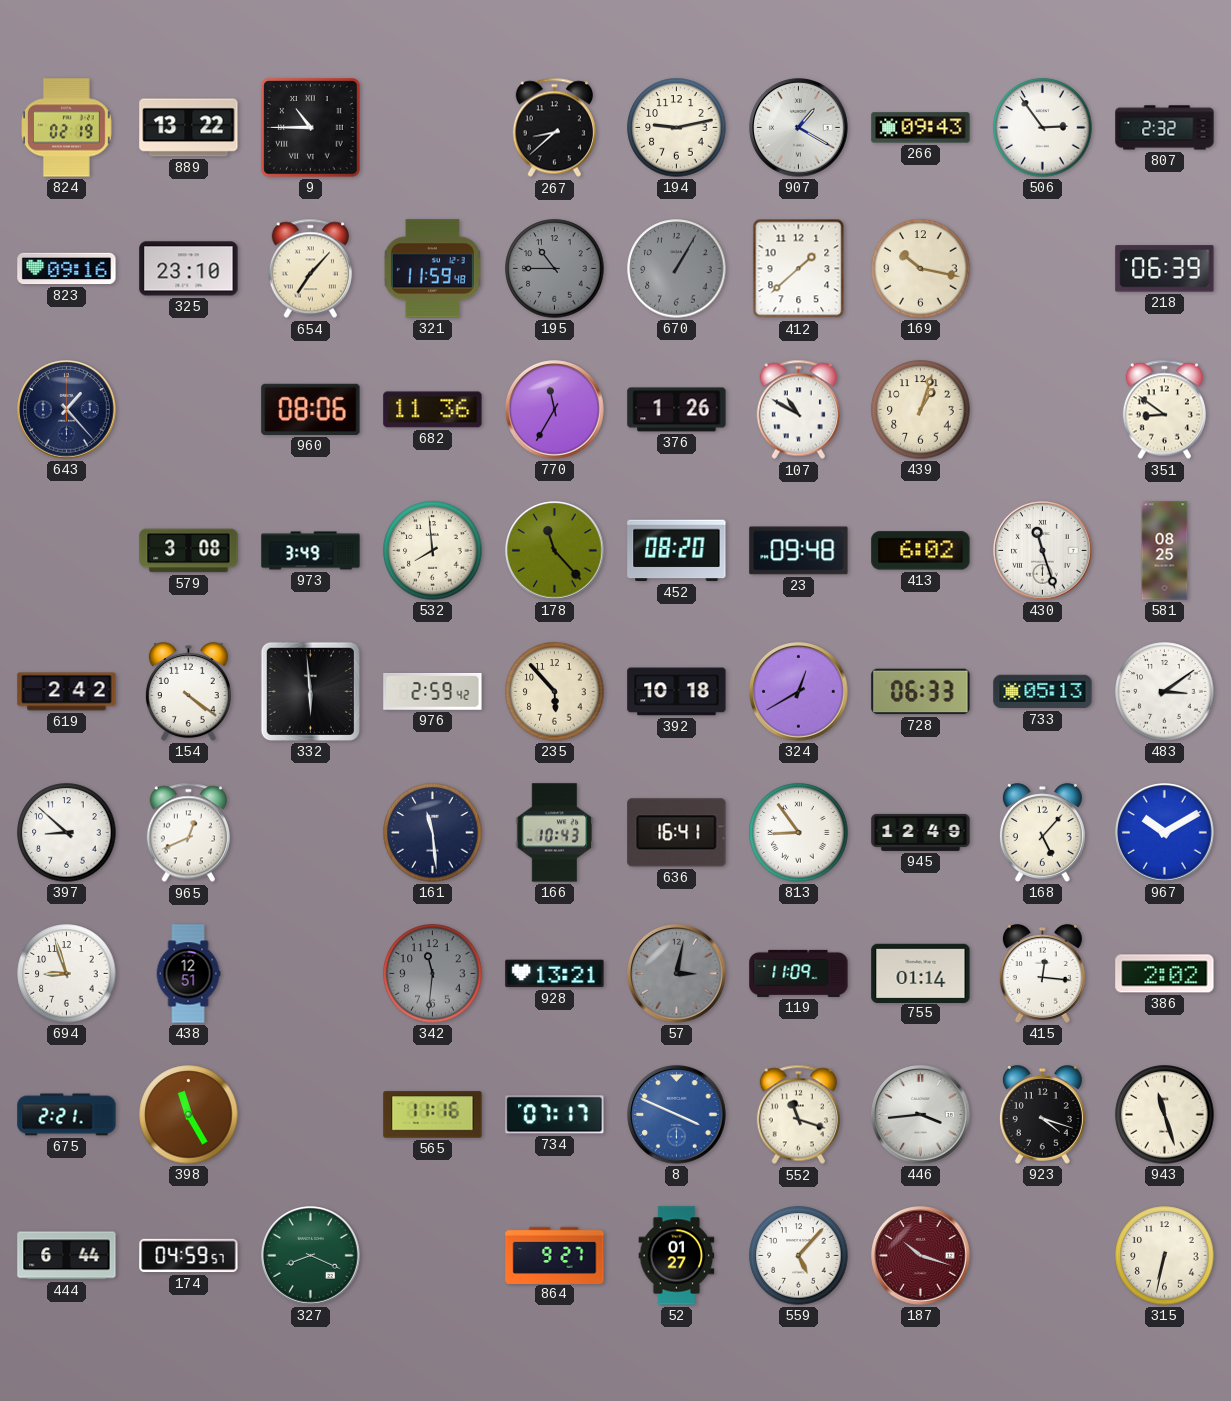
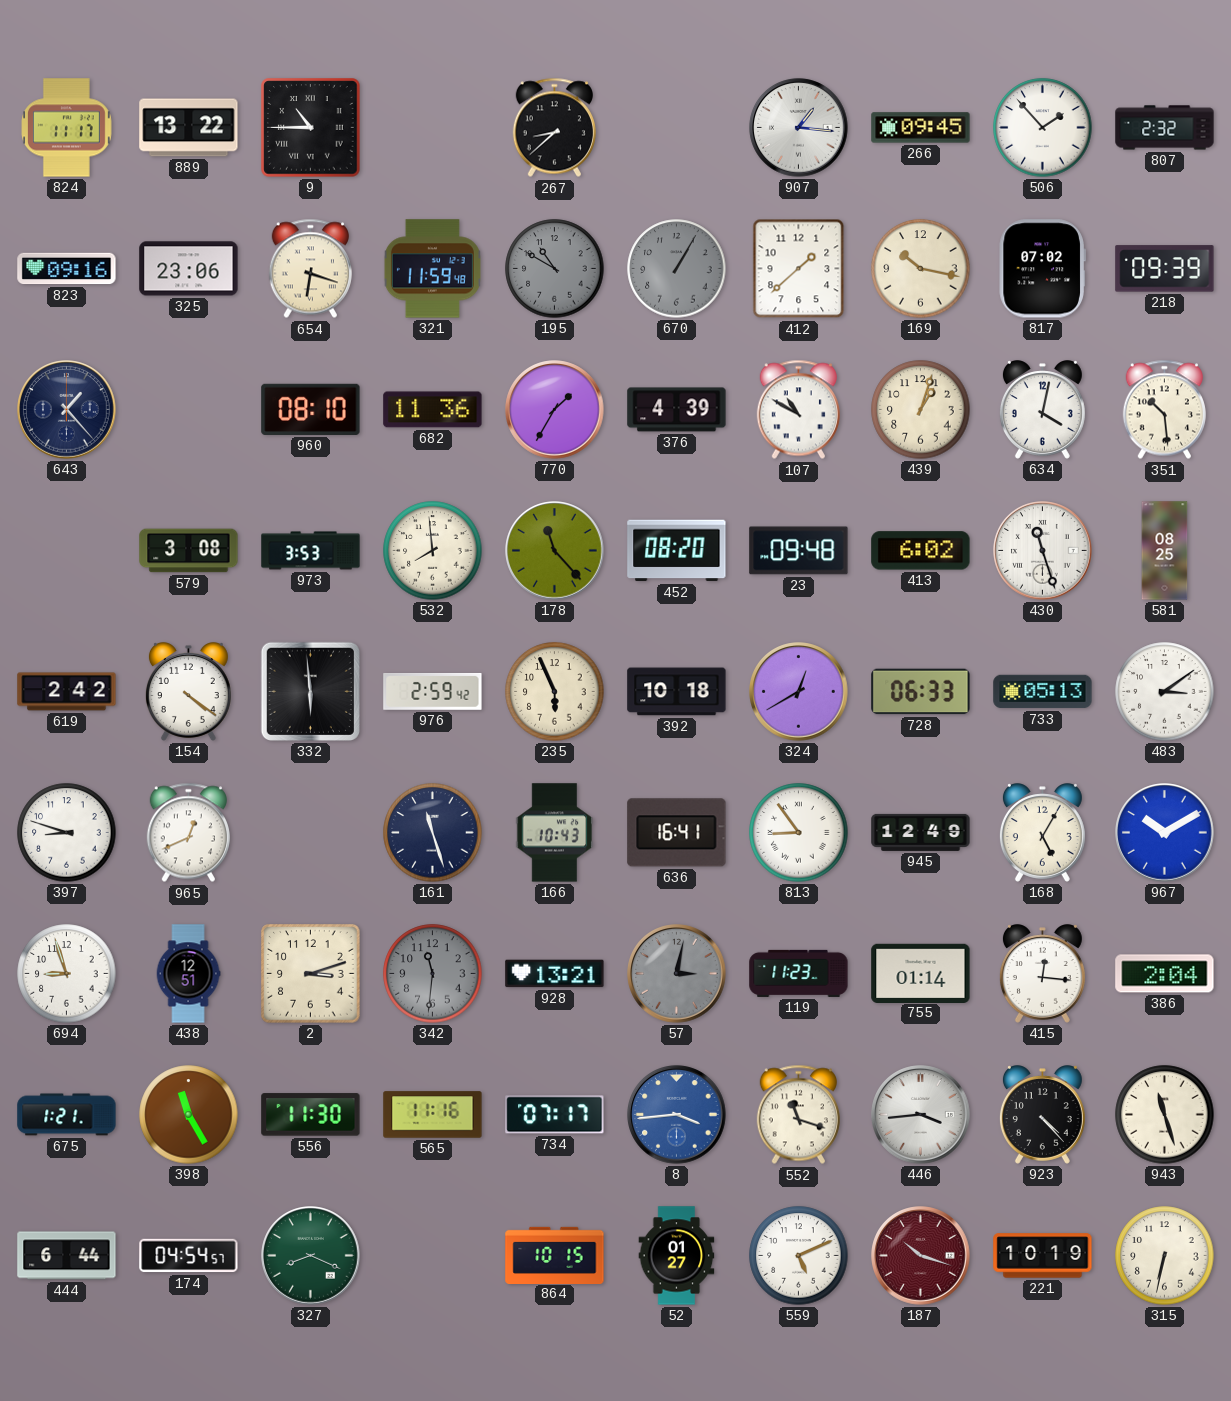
824: 02:19 -> 11:17 (67, 128)
194: 9:13 -> none (677, 128)
907: 1:20 -> 1:16 (799, 128)
266: 09:43 -> 09:45 (921, 128)
506: 2:54 -> 1:53 (1043, 128)
325: 23:10 -> 23:06 (189, 269)
654: 7:07 -> 6:18 (310, 269)
195: 10:45 -> 10:50 (555, 269)
817: none -> 07:02 (1042, 269)
218: 06:39 -> 09:39 (1165, 269)
960: 08:06 -> 08:10 (311, 409)
770: 11:35 -> 1:35 (555, 410)
376: 1:26 -> 4:39 (677, 410)
634: none -> 4:02 (1042, 410)
351: 8:51 -> 10:29 (1164, 410)
973: 3:49 -> 3:53 (311, 551)
235: 5:53 -> 5:56 (555, 692)
397: 8:52 -> 8:48 (67, 833)
161: 11:29 -> 11:27 (433, 833)
168: 5:07 -> 5:05 (1042, 833)
2: none -> 3:12 (311, 974)
119: 11:09 -> 11:23 (799, 973)
386: 2:02 -> 2:04 (1165, 974)
675: 2:21 -> 1:21 (67, 1115)
556: none -> 11:30 (311, 1115)
8: 3:49 -> 3:44 (677, 1115)
923: 4:18 -> 4:23 (1042, 1115)
174: 04:59 -> 04:54 (189, 1256)
864: 9:27 -> 10:15 (555, 1255)
559: 5:07 -> 5:11 (799, 1256)
221: none -> 10:19 (1043, 1256)
